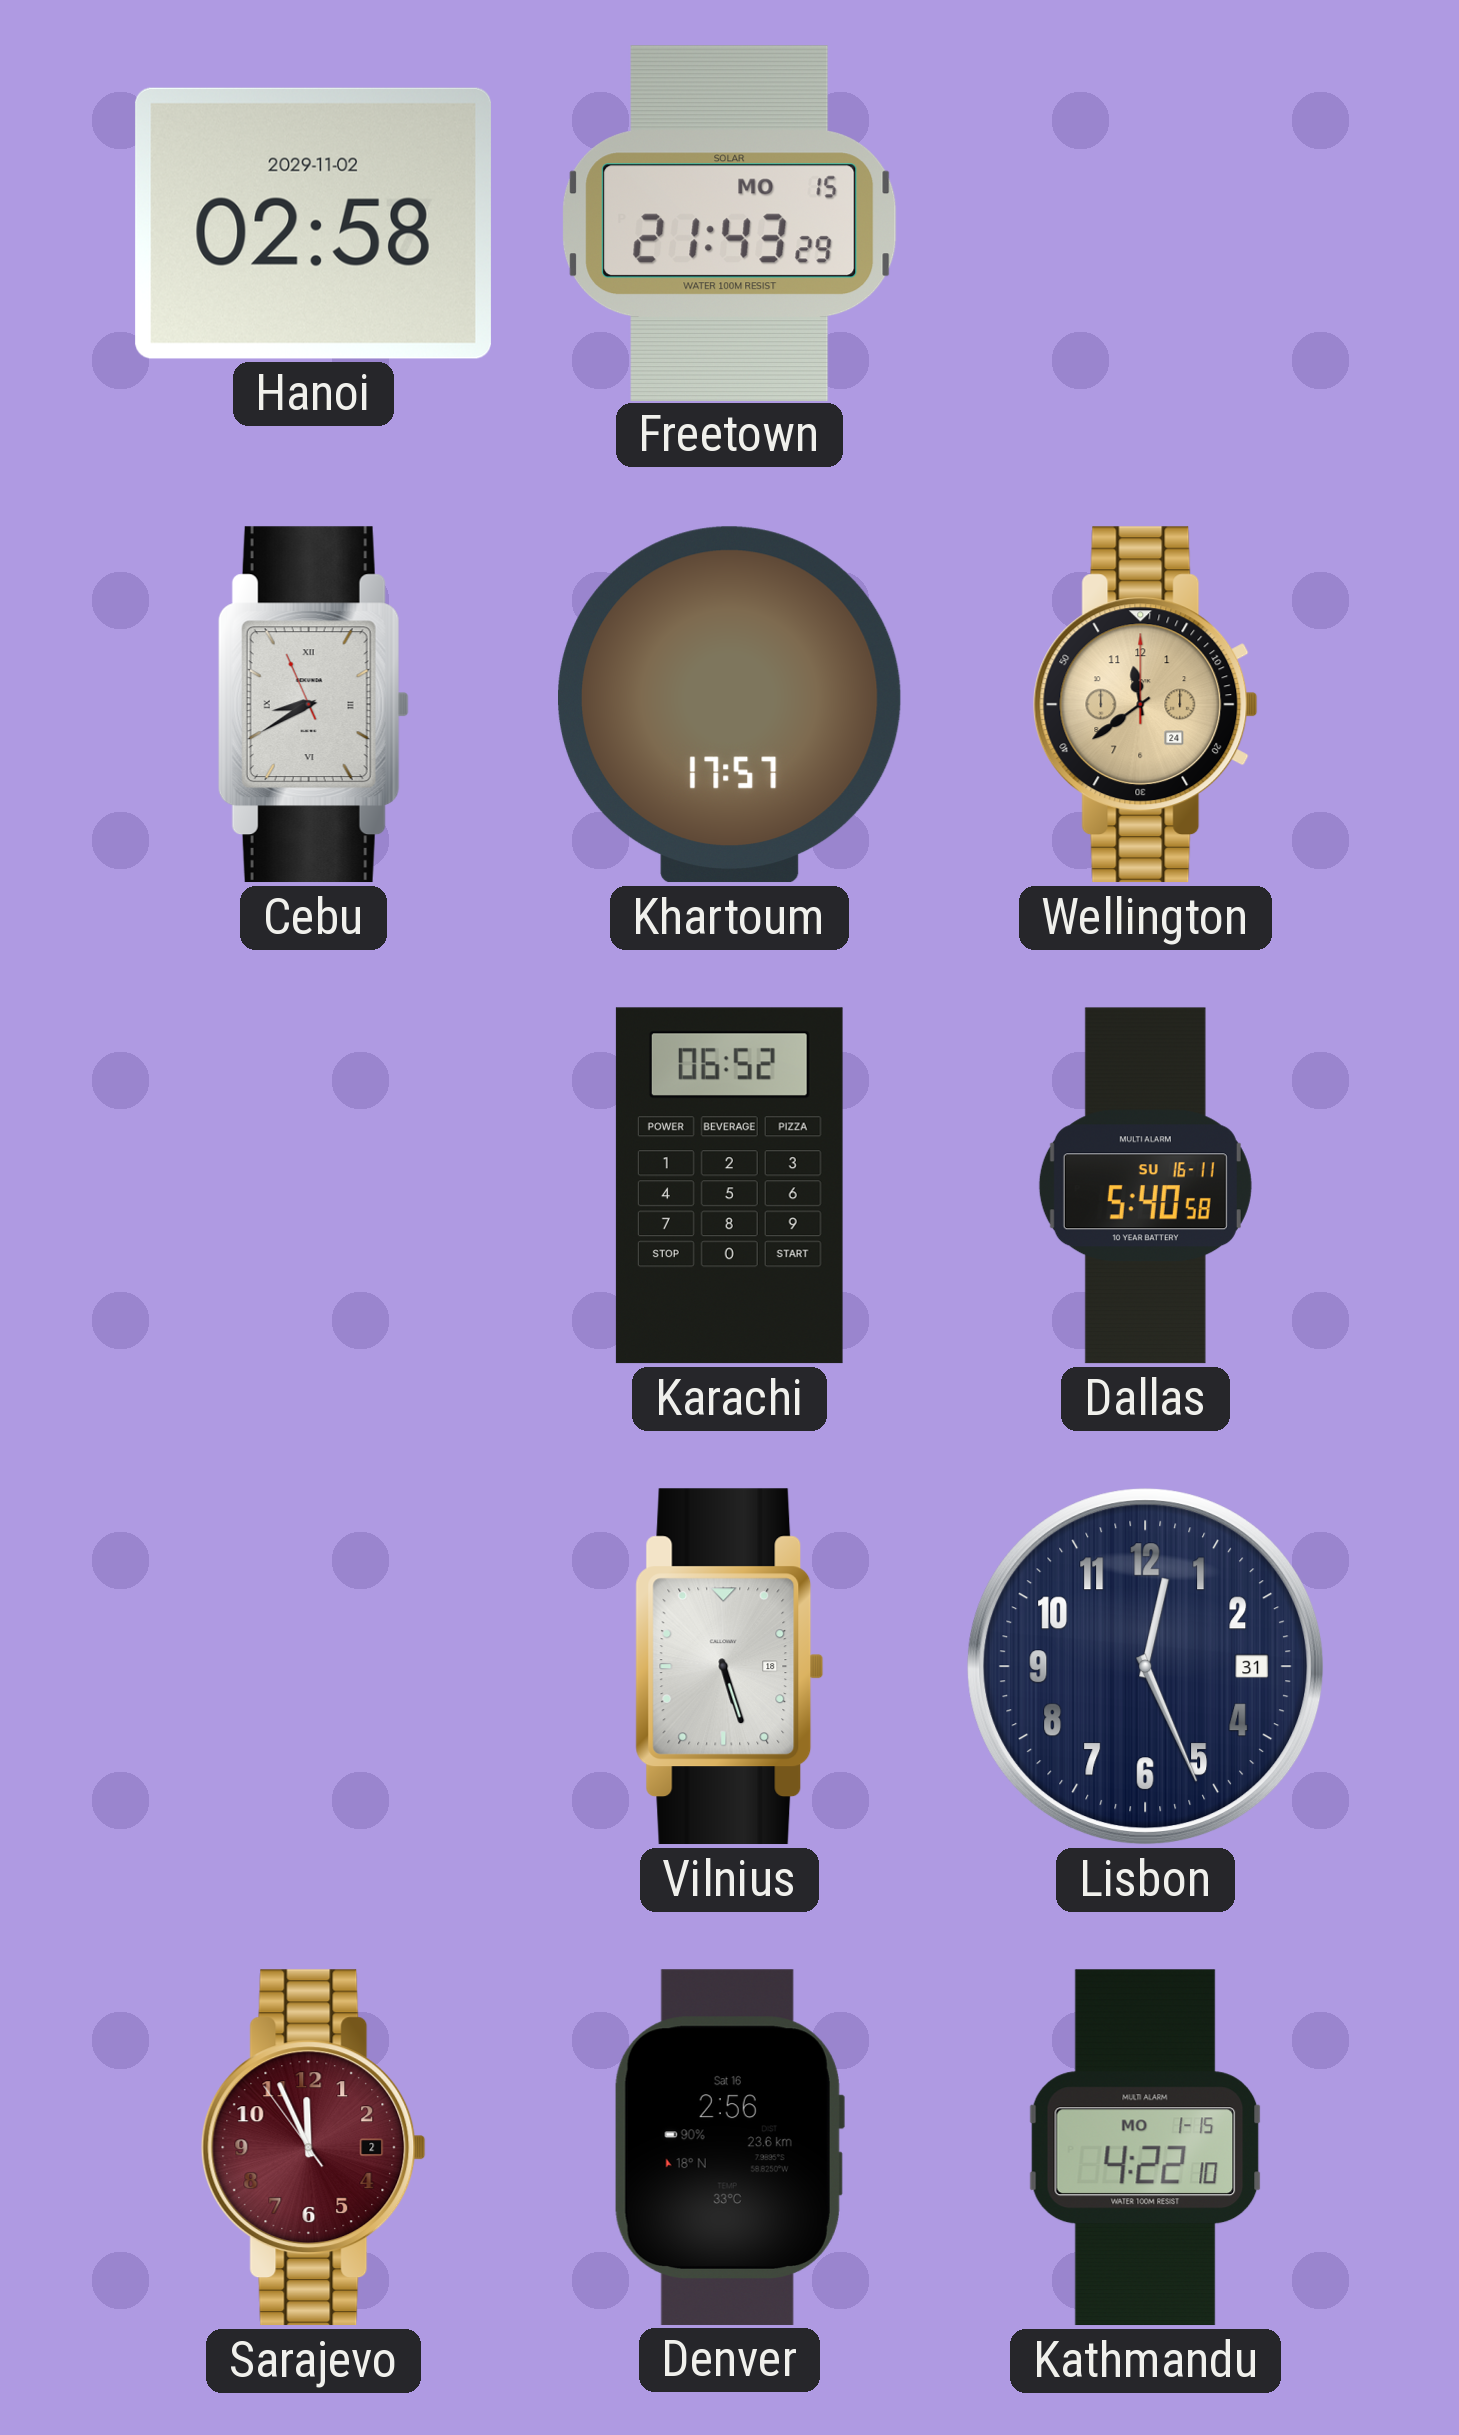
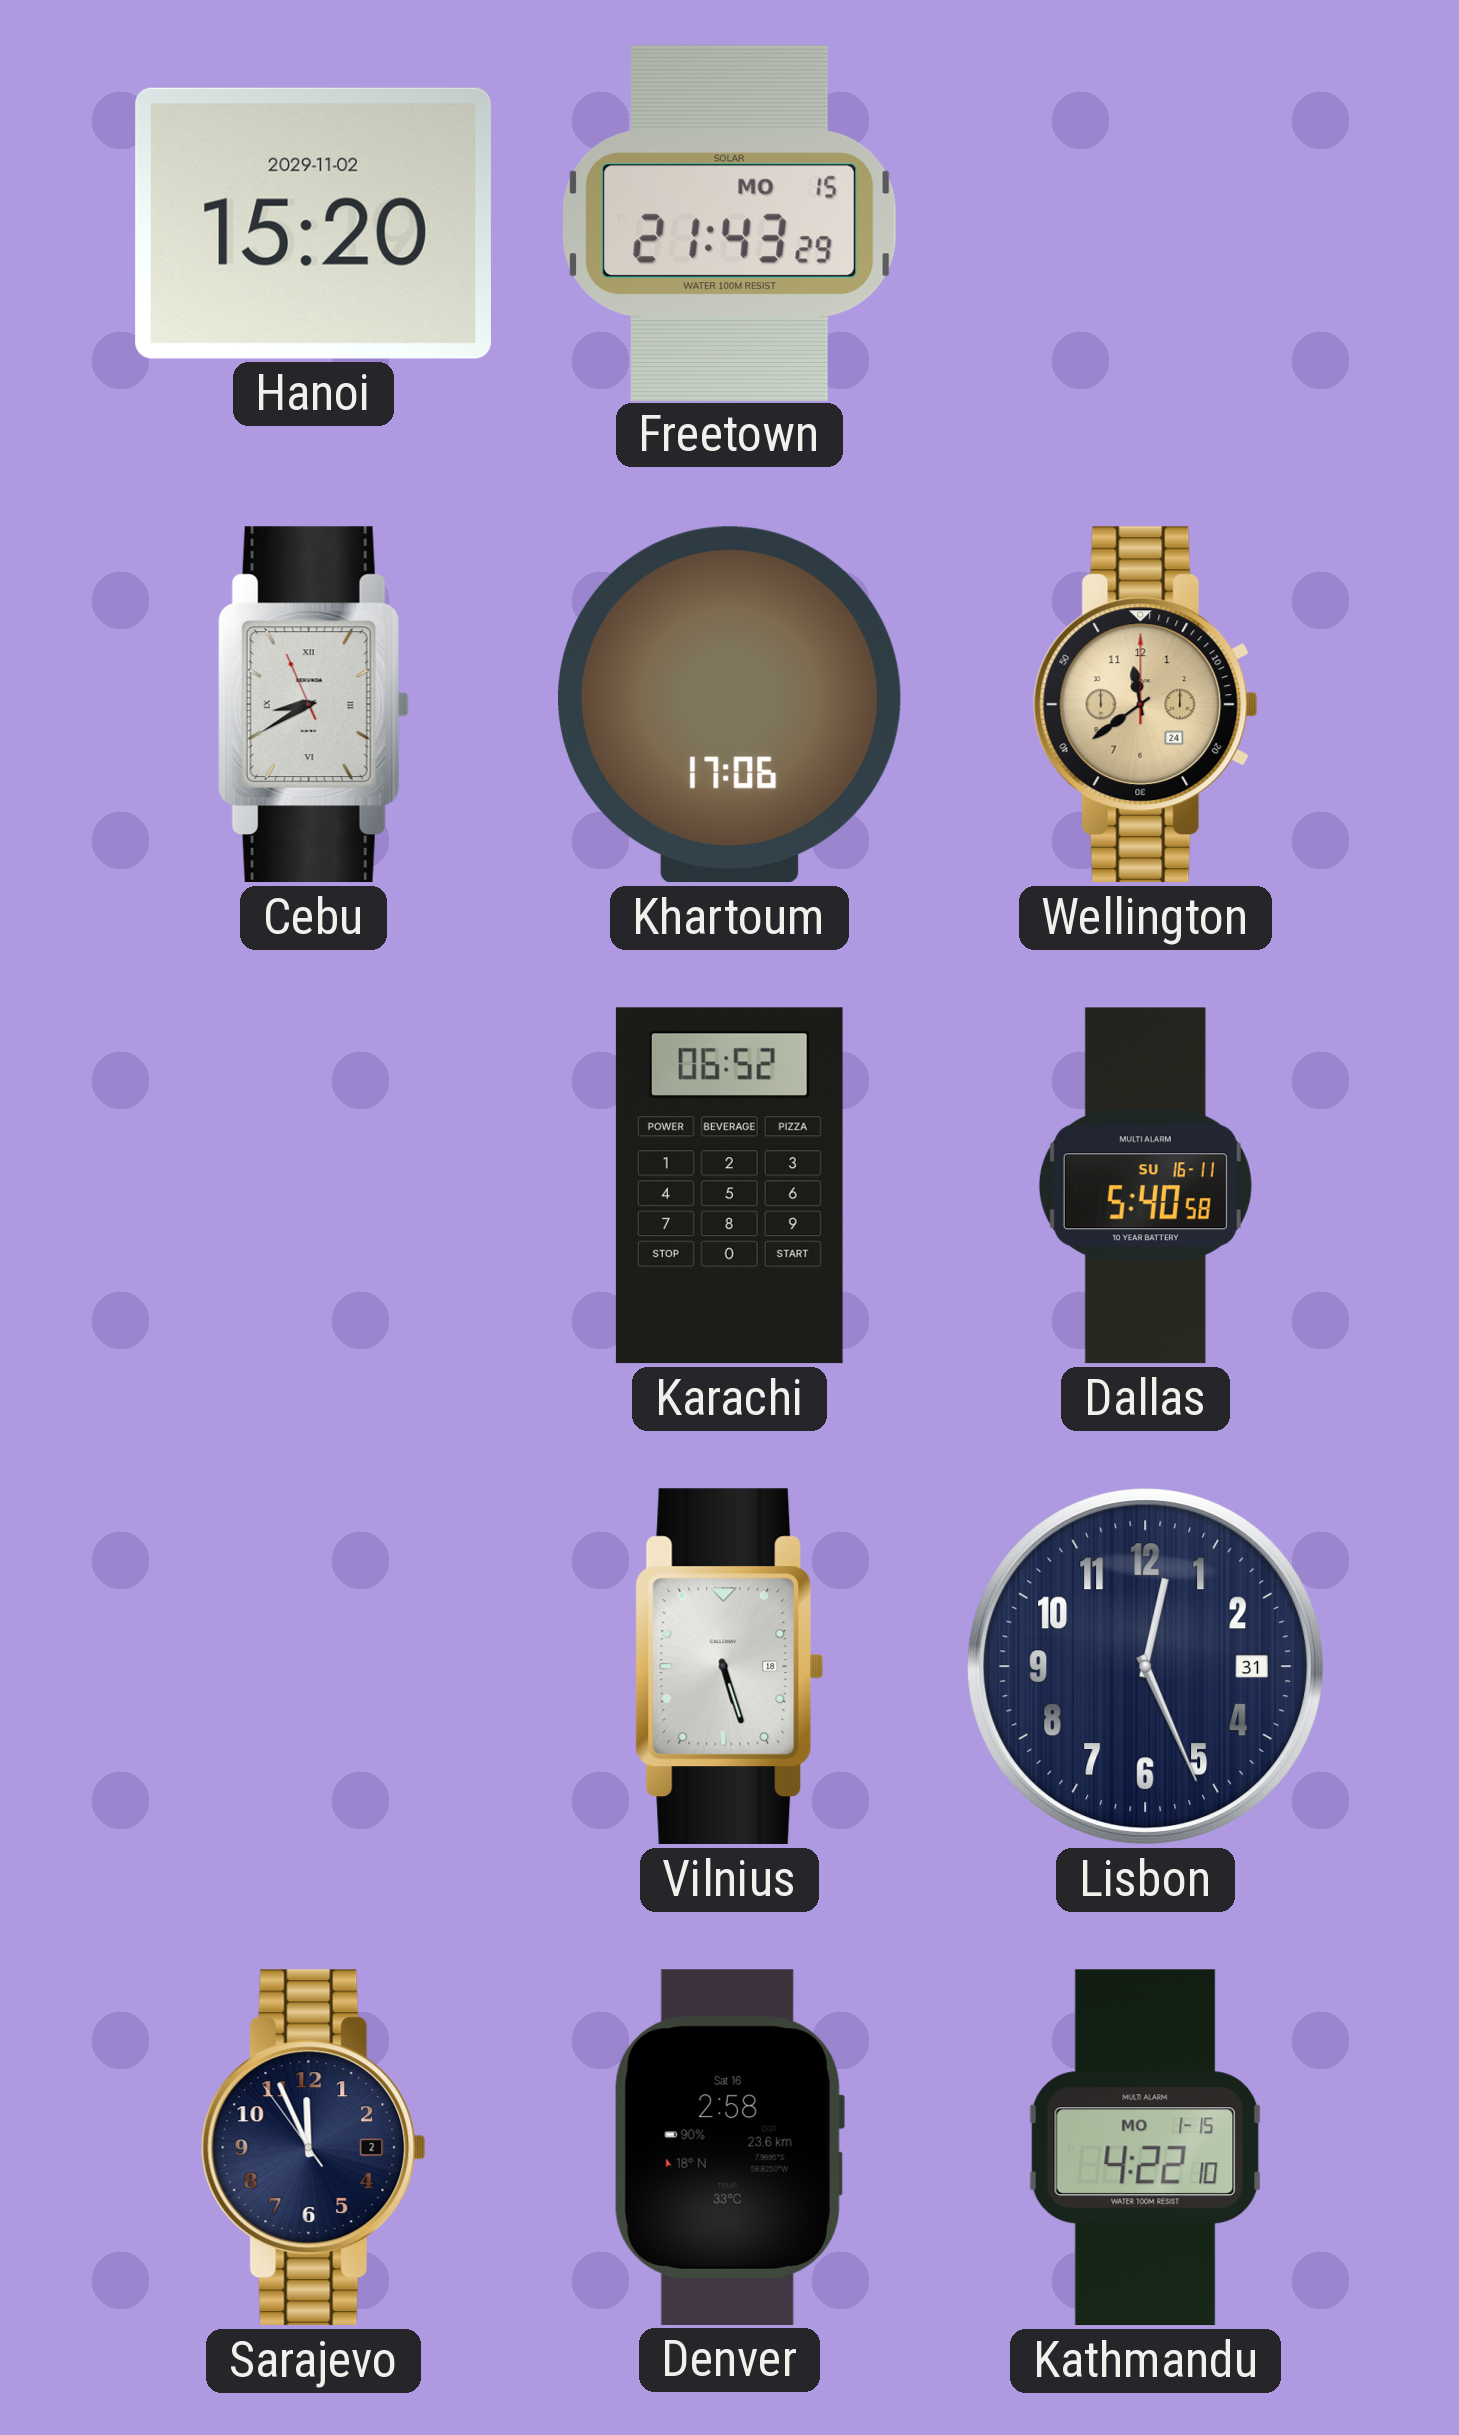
Hanoi: 02:58 -> 15:20 (313, 223)
Khartoum: 17:57 -> 17:06 (729, 705)
Sarajevo dial: burgundy -> navy (313, 2148)
Denver: 2:56 -> 2:58 (729, 2147)
